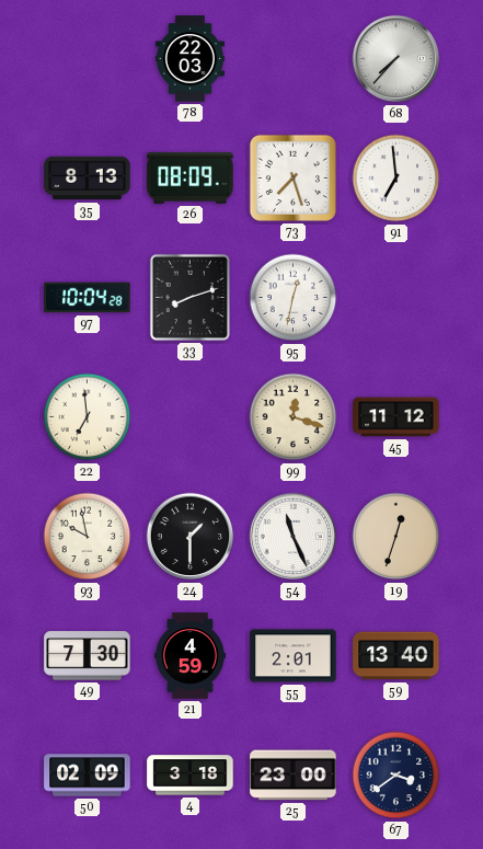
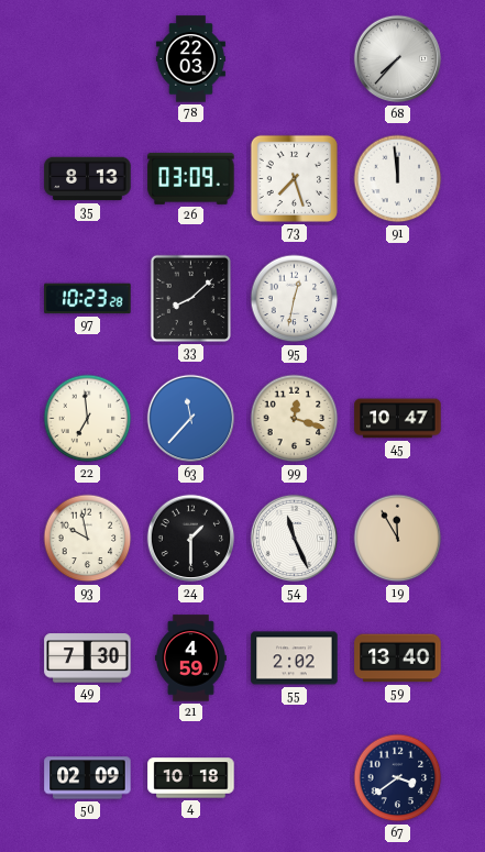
26: 08:09 -> 03:09 (191, 178)
91: 6:59 -> 11:59 (398, 179)
97: 10:04 -> 10:23 (88, 299)
33: 8:12 -> 8:08 (190, 298)
63: none -> 11:37 (191, 419)
45: 11:12 -> 10:47 (398, 419)
19: 12:33 -> 11:55 (398, 539)
55: 2:01 -> 2:02 (295, 659)
4: 3:18 -> 10:18 (191, 778)
25: 23:00 -> none (294, 776)
